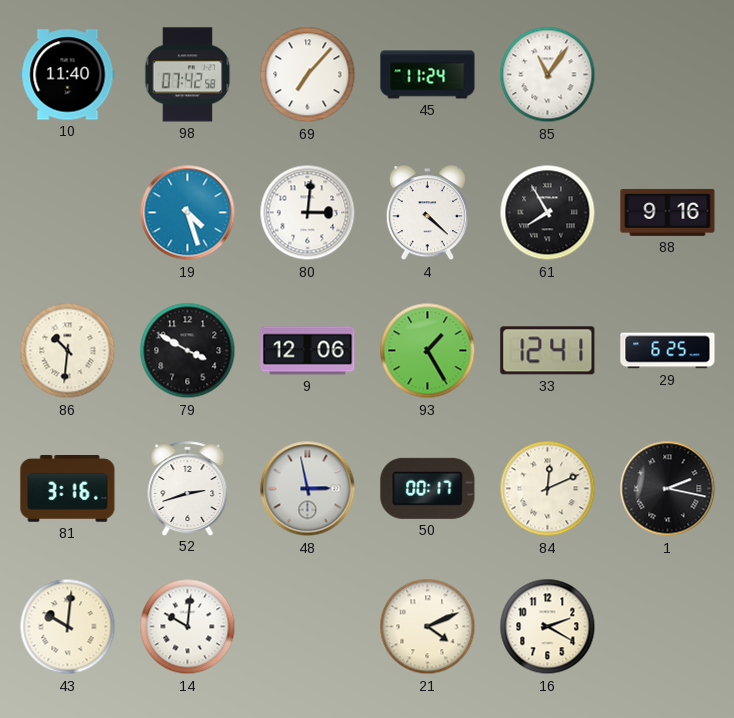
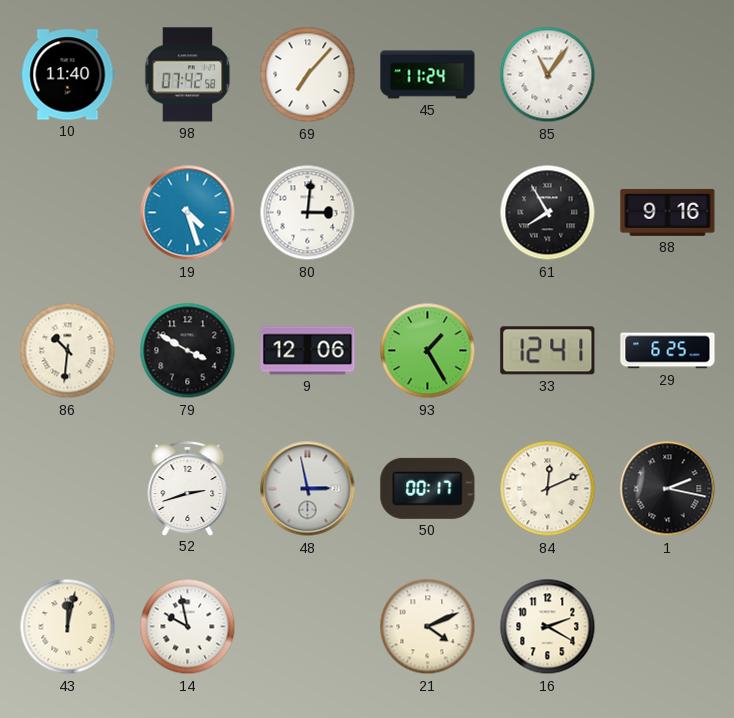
4: 4:22 -> none (427, 213)
81: 3:16 -> none (68, 489)
43: 10:01 -> 12:02 (68, 627)
14: 10:01 -> 9:58 (188, 627)
